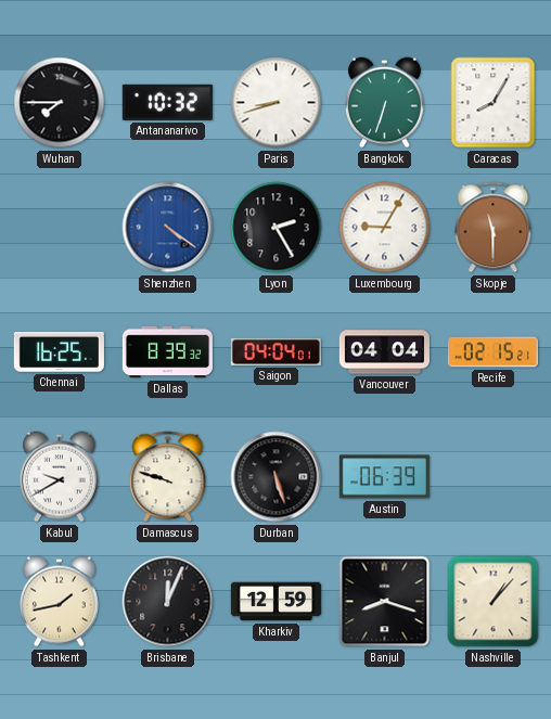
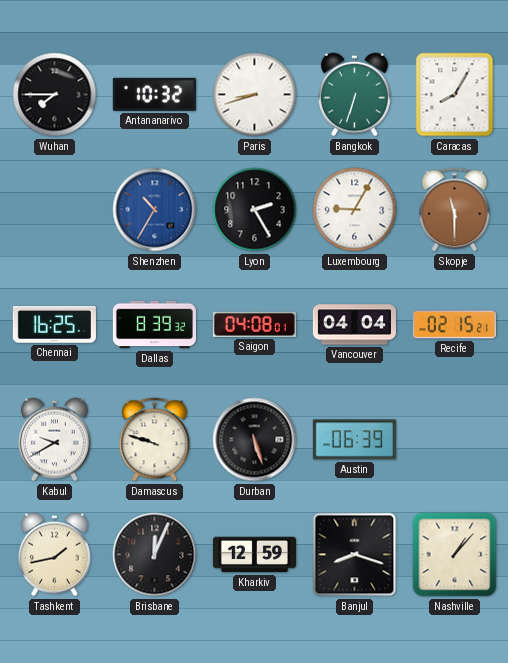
Shenzhen: 4:21 -> 10:35 (155, 210)
Saigon: 04:04 -> 04:08 (254, 324)
